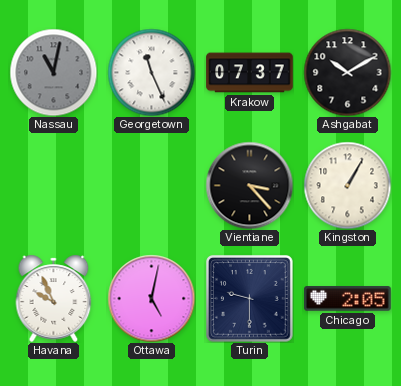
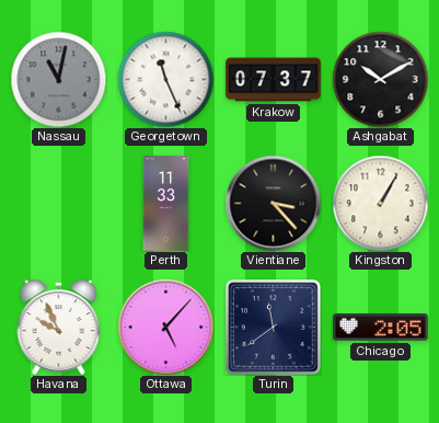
Perth: none -> 11:33 (166, 204)
Ottawa: 5:02 -> 5:07 (165, 327)
Turin: 9:30 -> 11:39 (274, 328)
